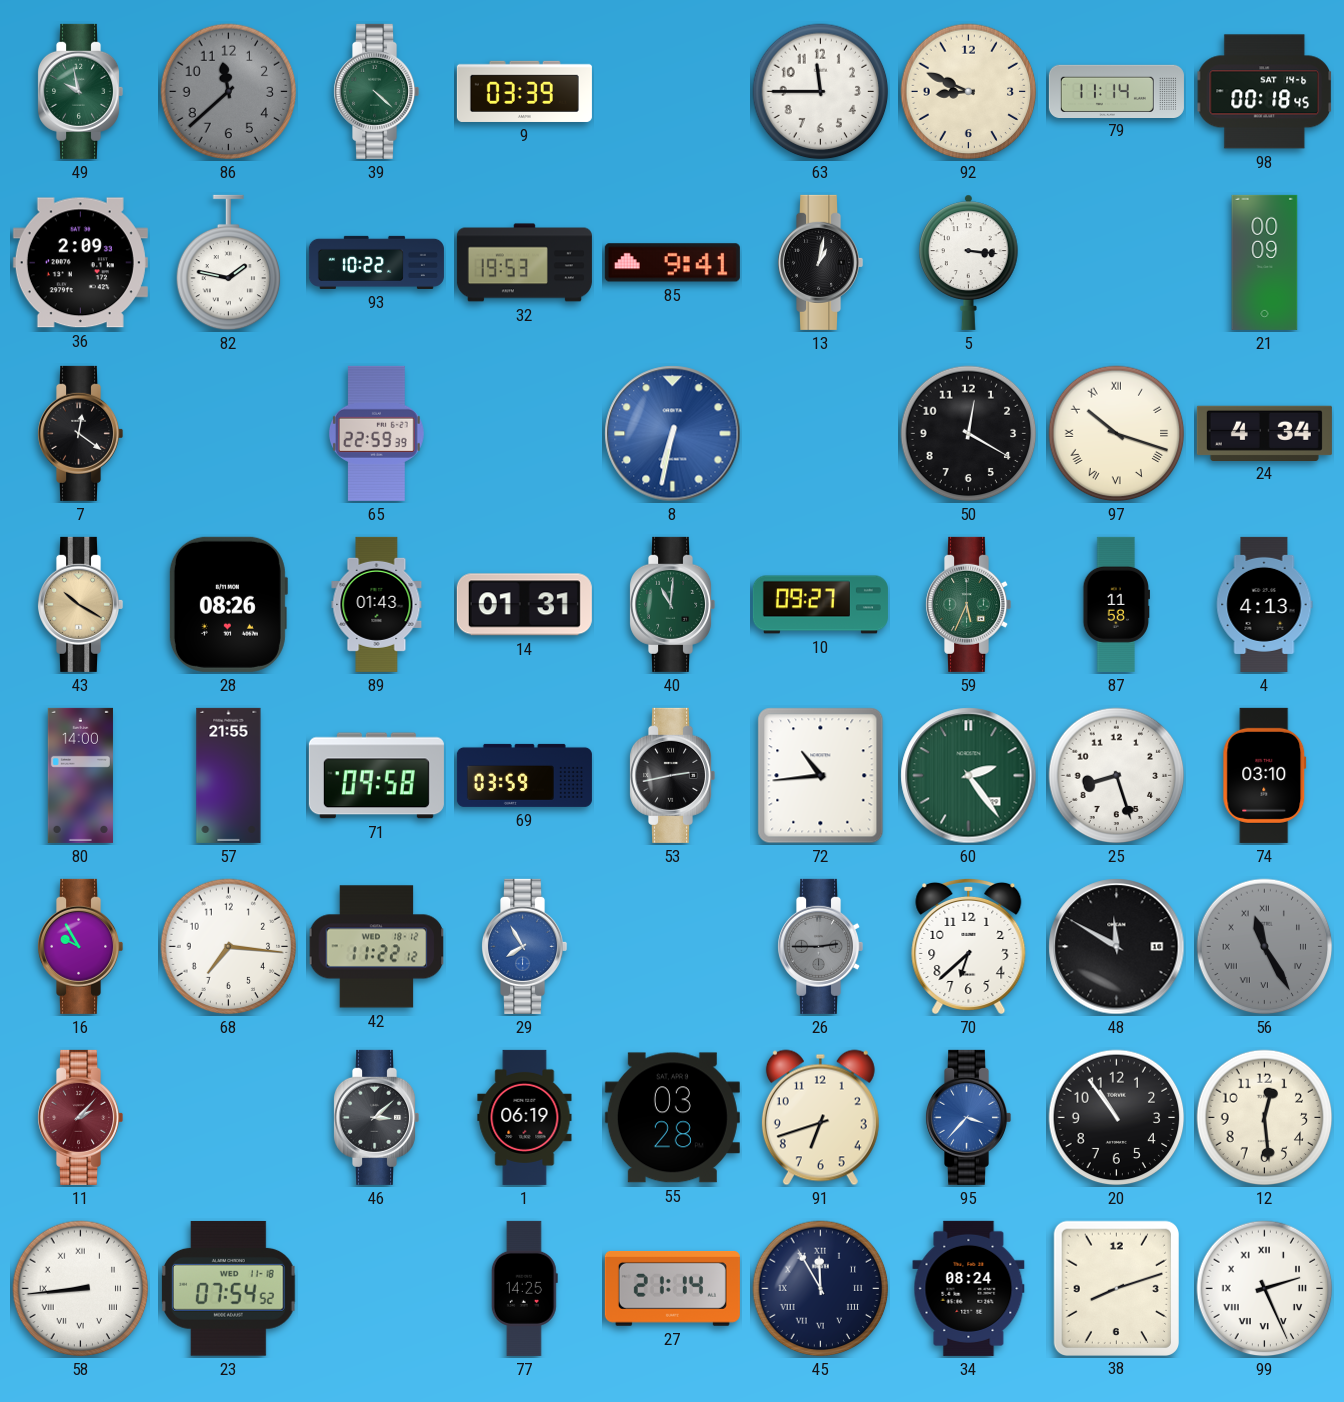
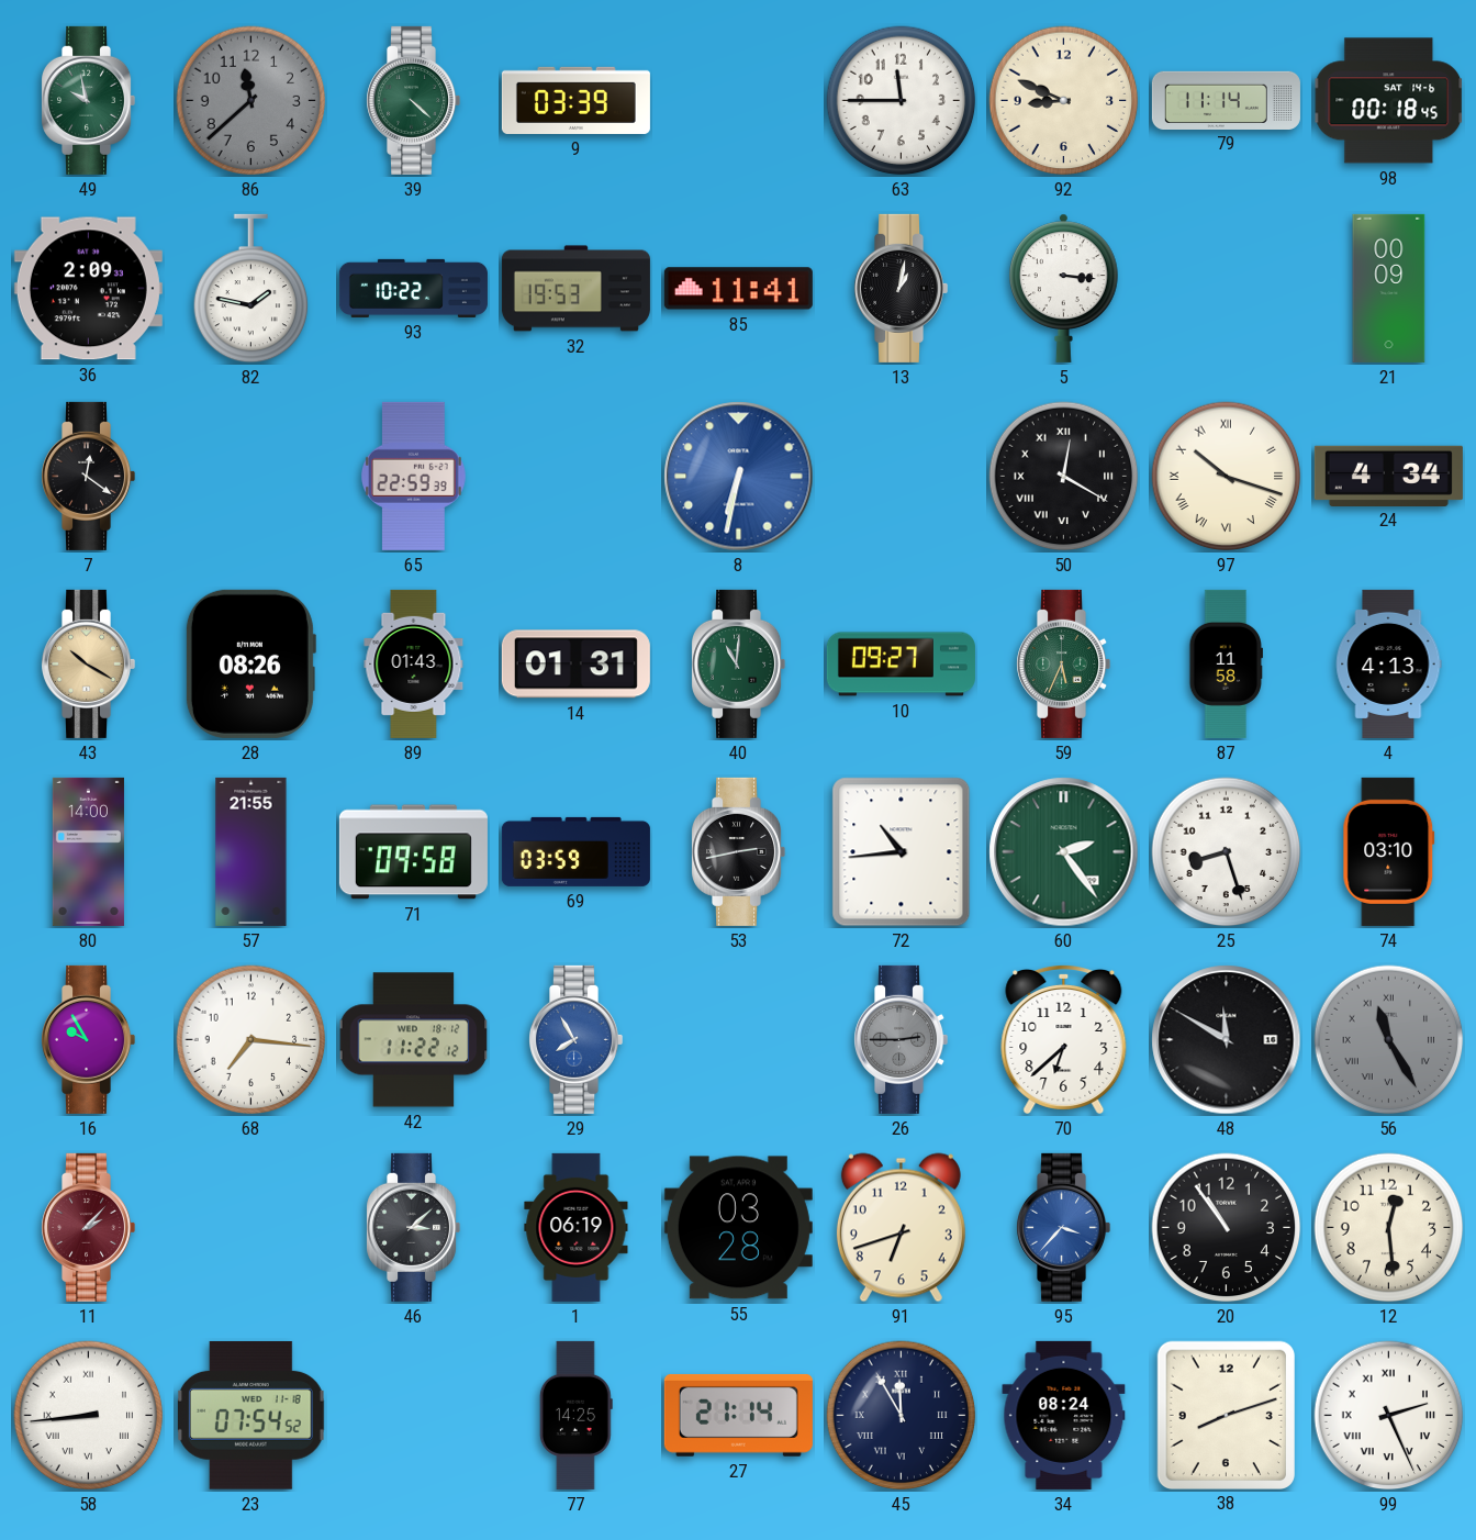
85: 9:41 -> 11:41 (738, 289)
50 numerals: Arabic -> Roman (1064, 477)
